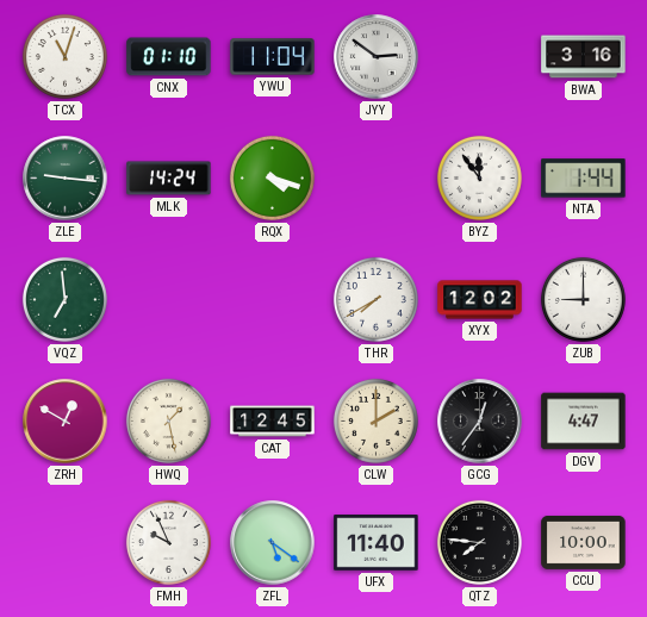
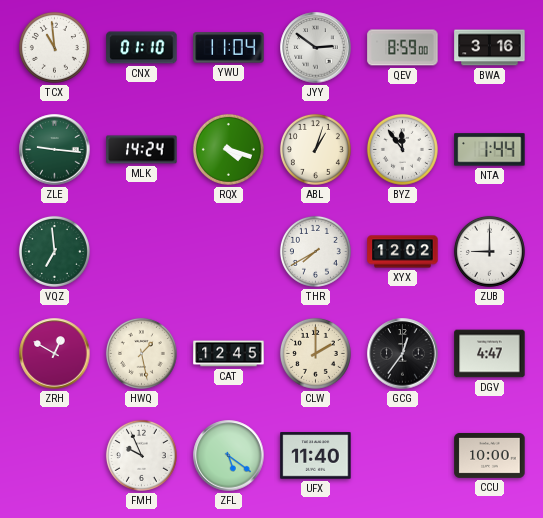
TCX: 11:03 -> 10:59 (54, 47)
QEV: none -> 8:59 (403, 48)
ABL: none -> 1:03 (315, 149)
QTZ: 7:46 -> none (479, 542)
